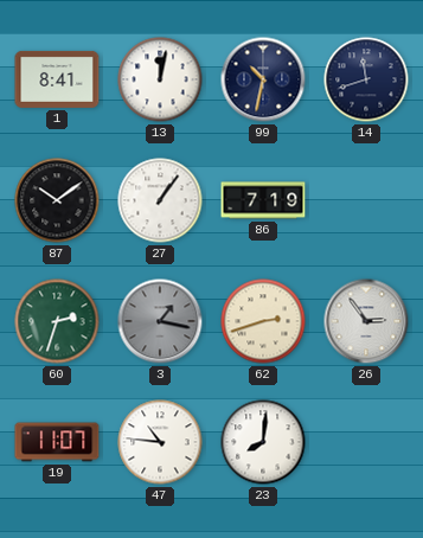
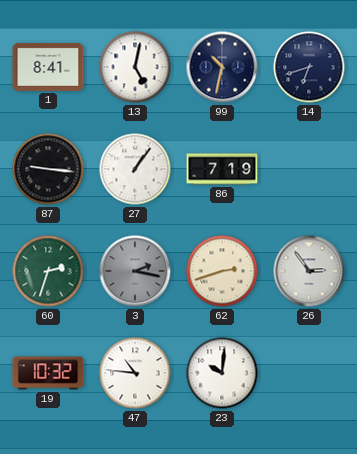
13: 12:02 -> 5:02 (135, 67)
14: 11:42 -> 6:42 (309, 67)
87: 10:09 -> 9:16 (48, 169)
3: 1:17 -> 2:17 (135, 271)
19: 11:07 -> 10:32 (48, 373)
23: 8:01 -> 10:01 (222, 373)
